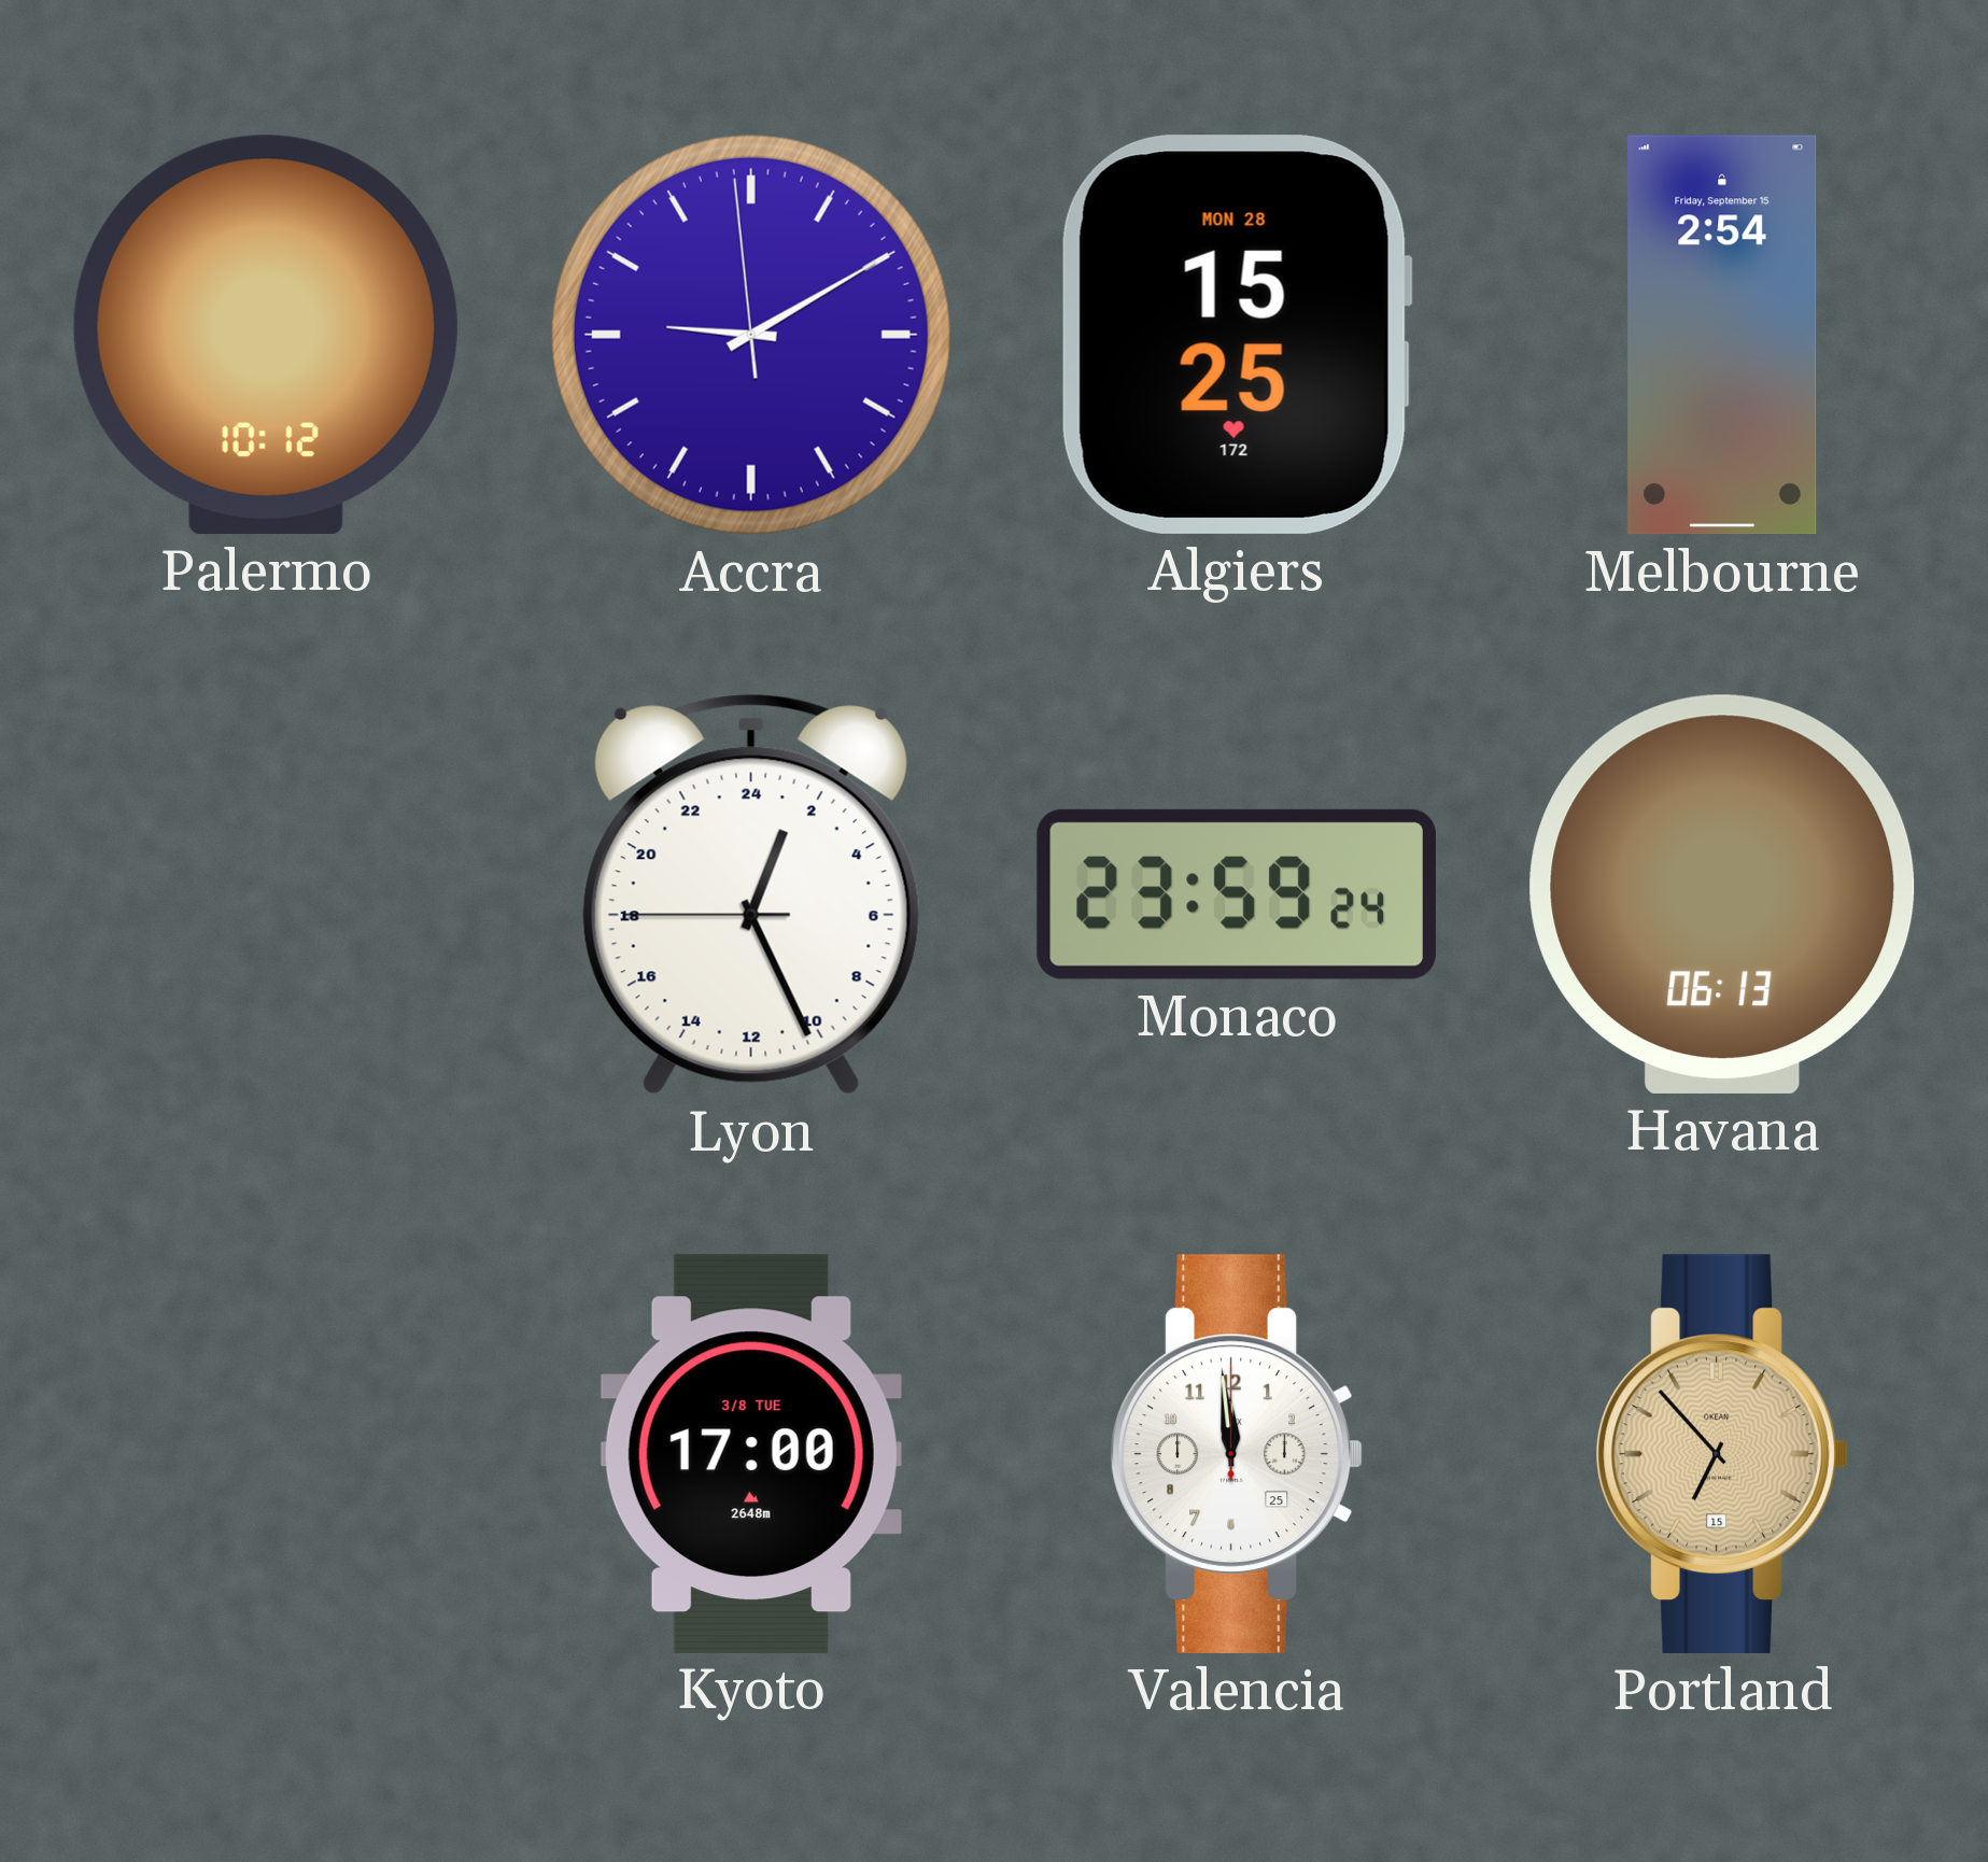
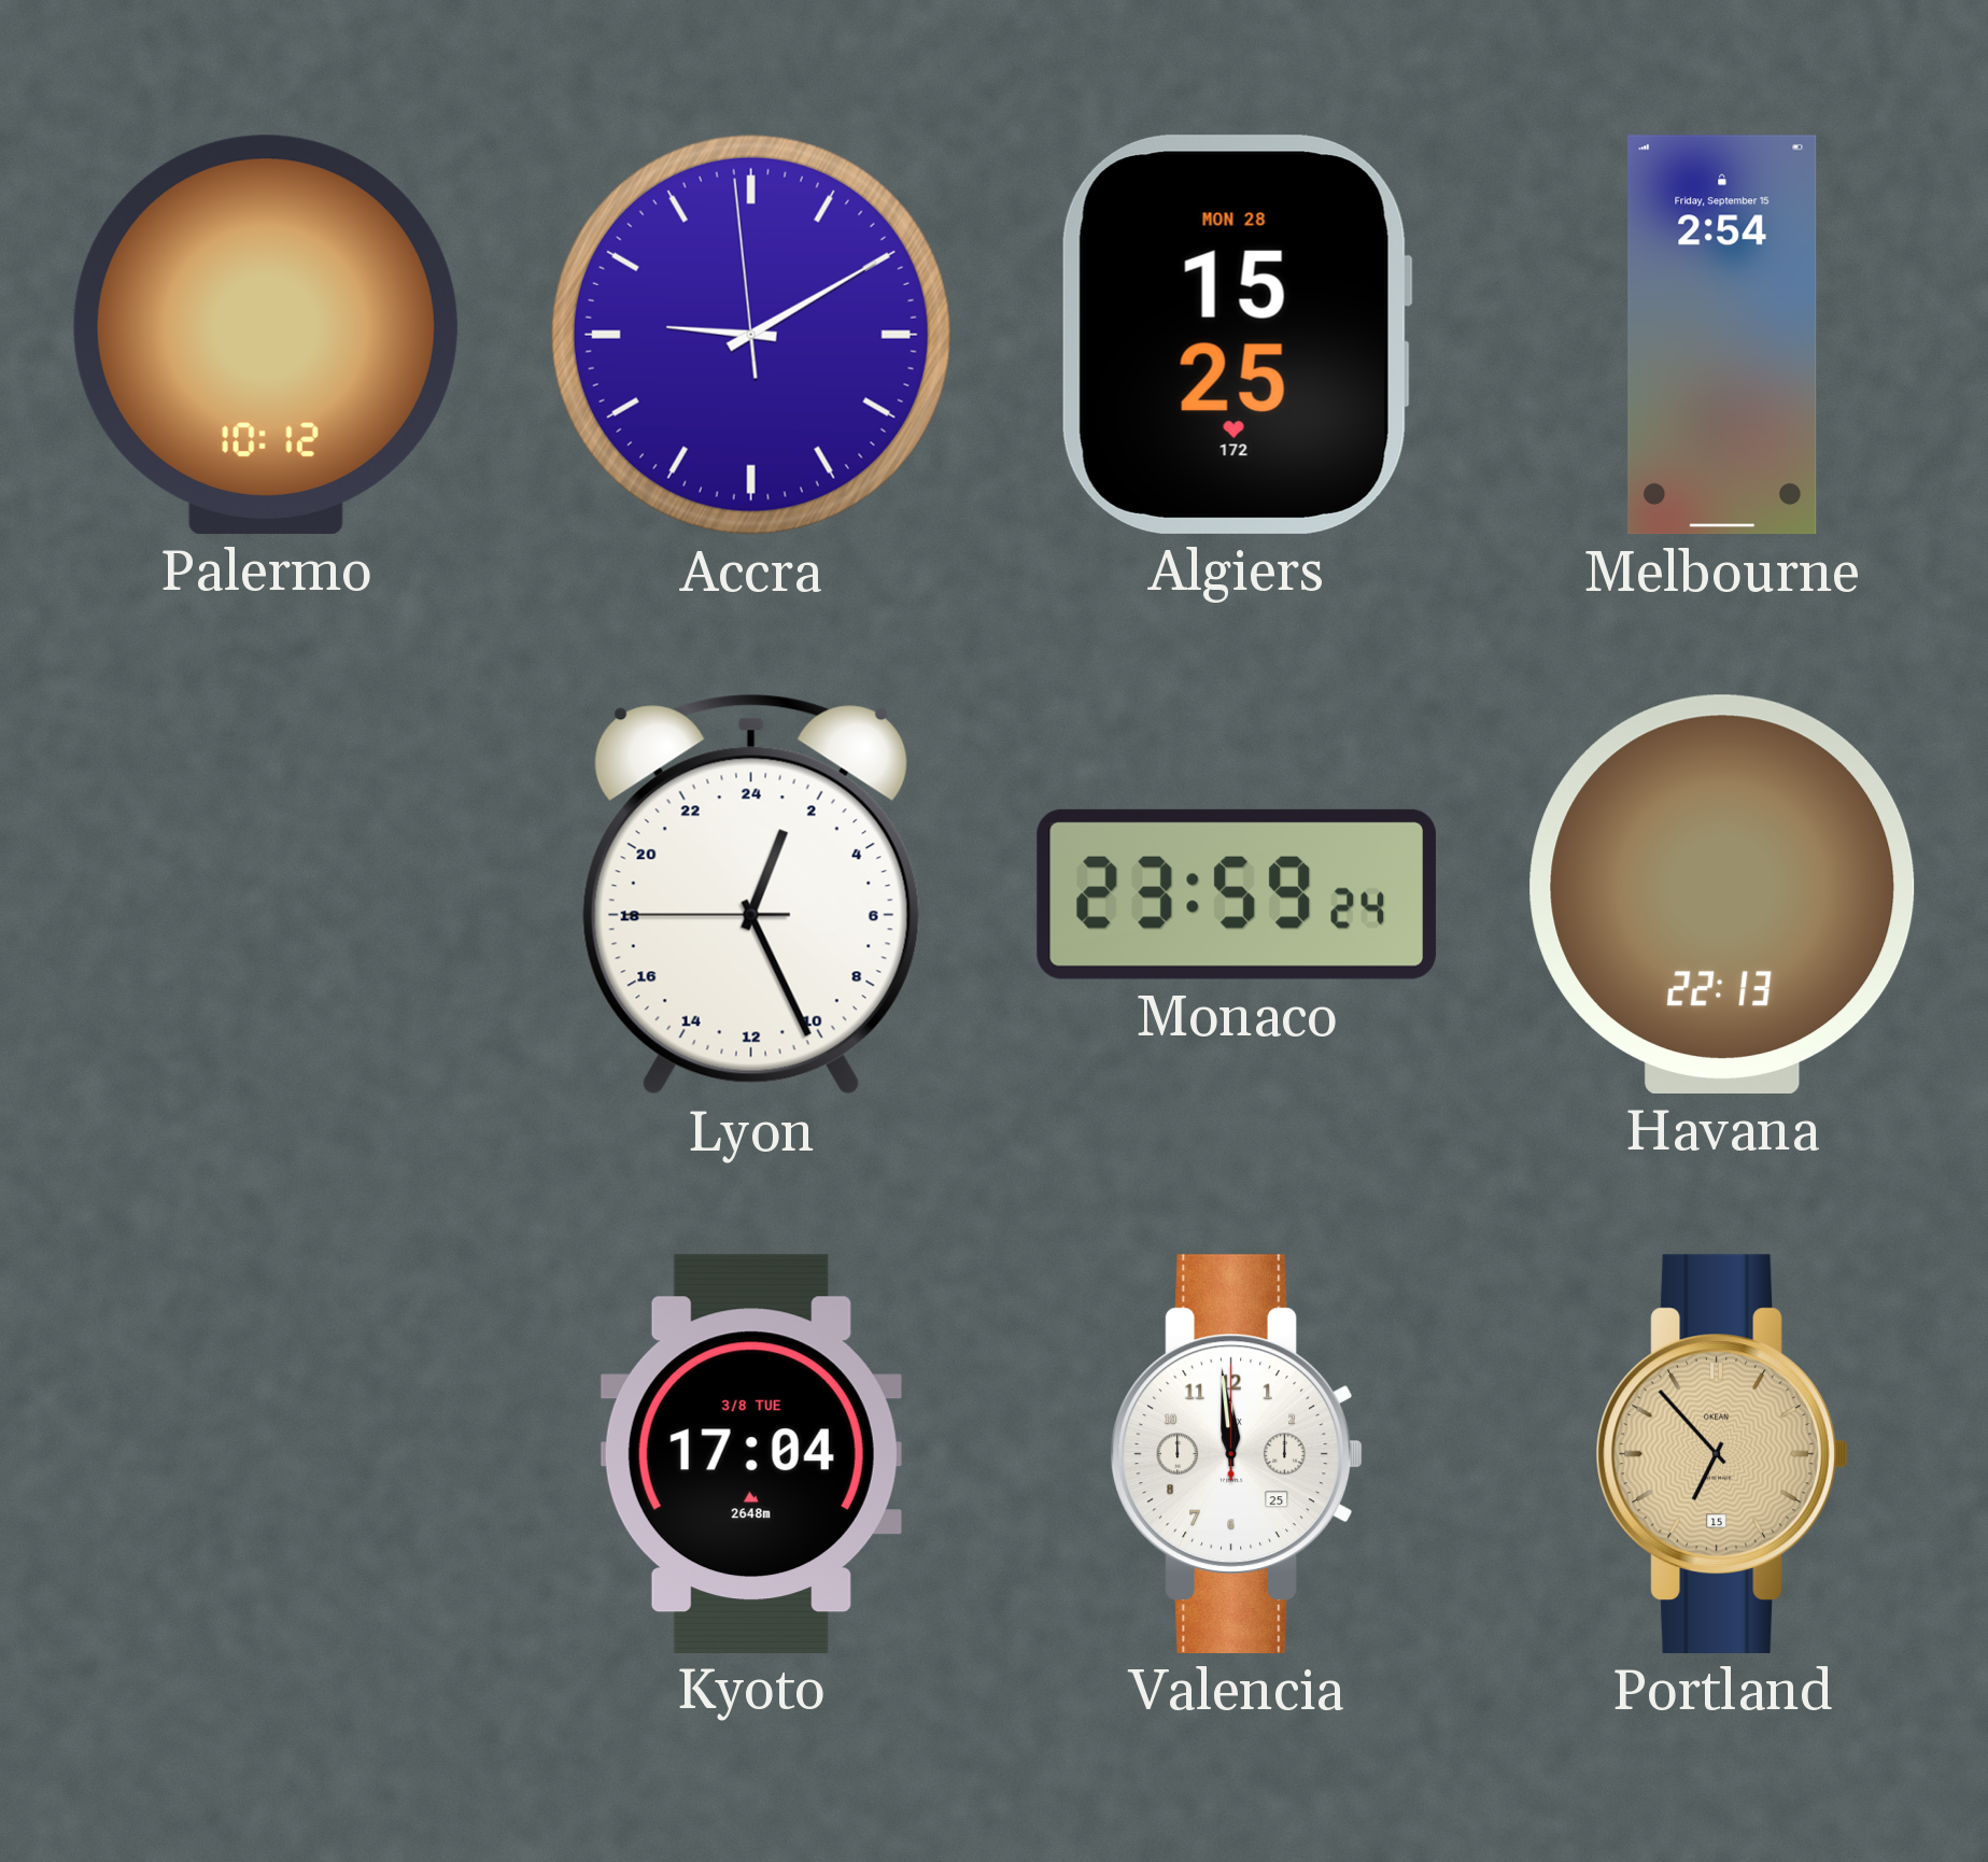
Havana: 06:13 -> 22:13 (1722, 894)
Kyoto: 17:00 -> 17:04 (751, 1453)
